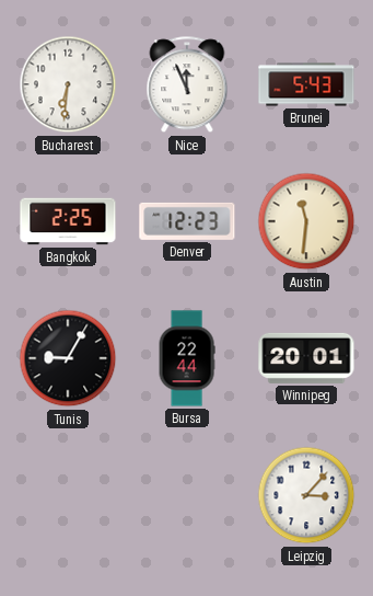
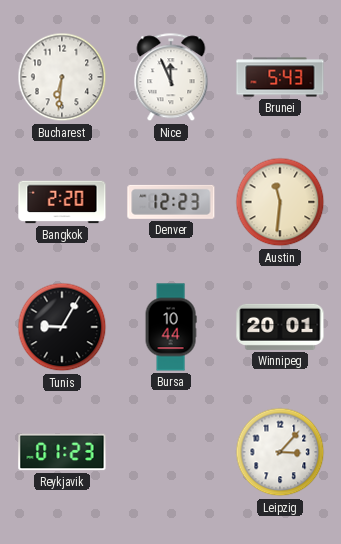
Bangkok: 2:25 -> 2:20 (62, 202)
Bursa: 22:44 -> 10:44 (171, 327)
Reykjavik: none -> 01:23 (62, 452)
